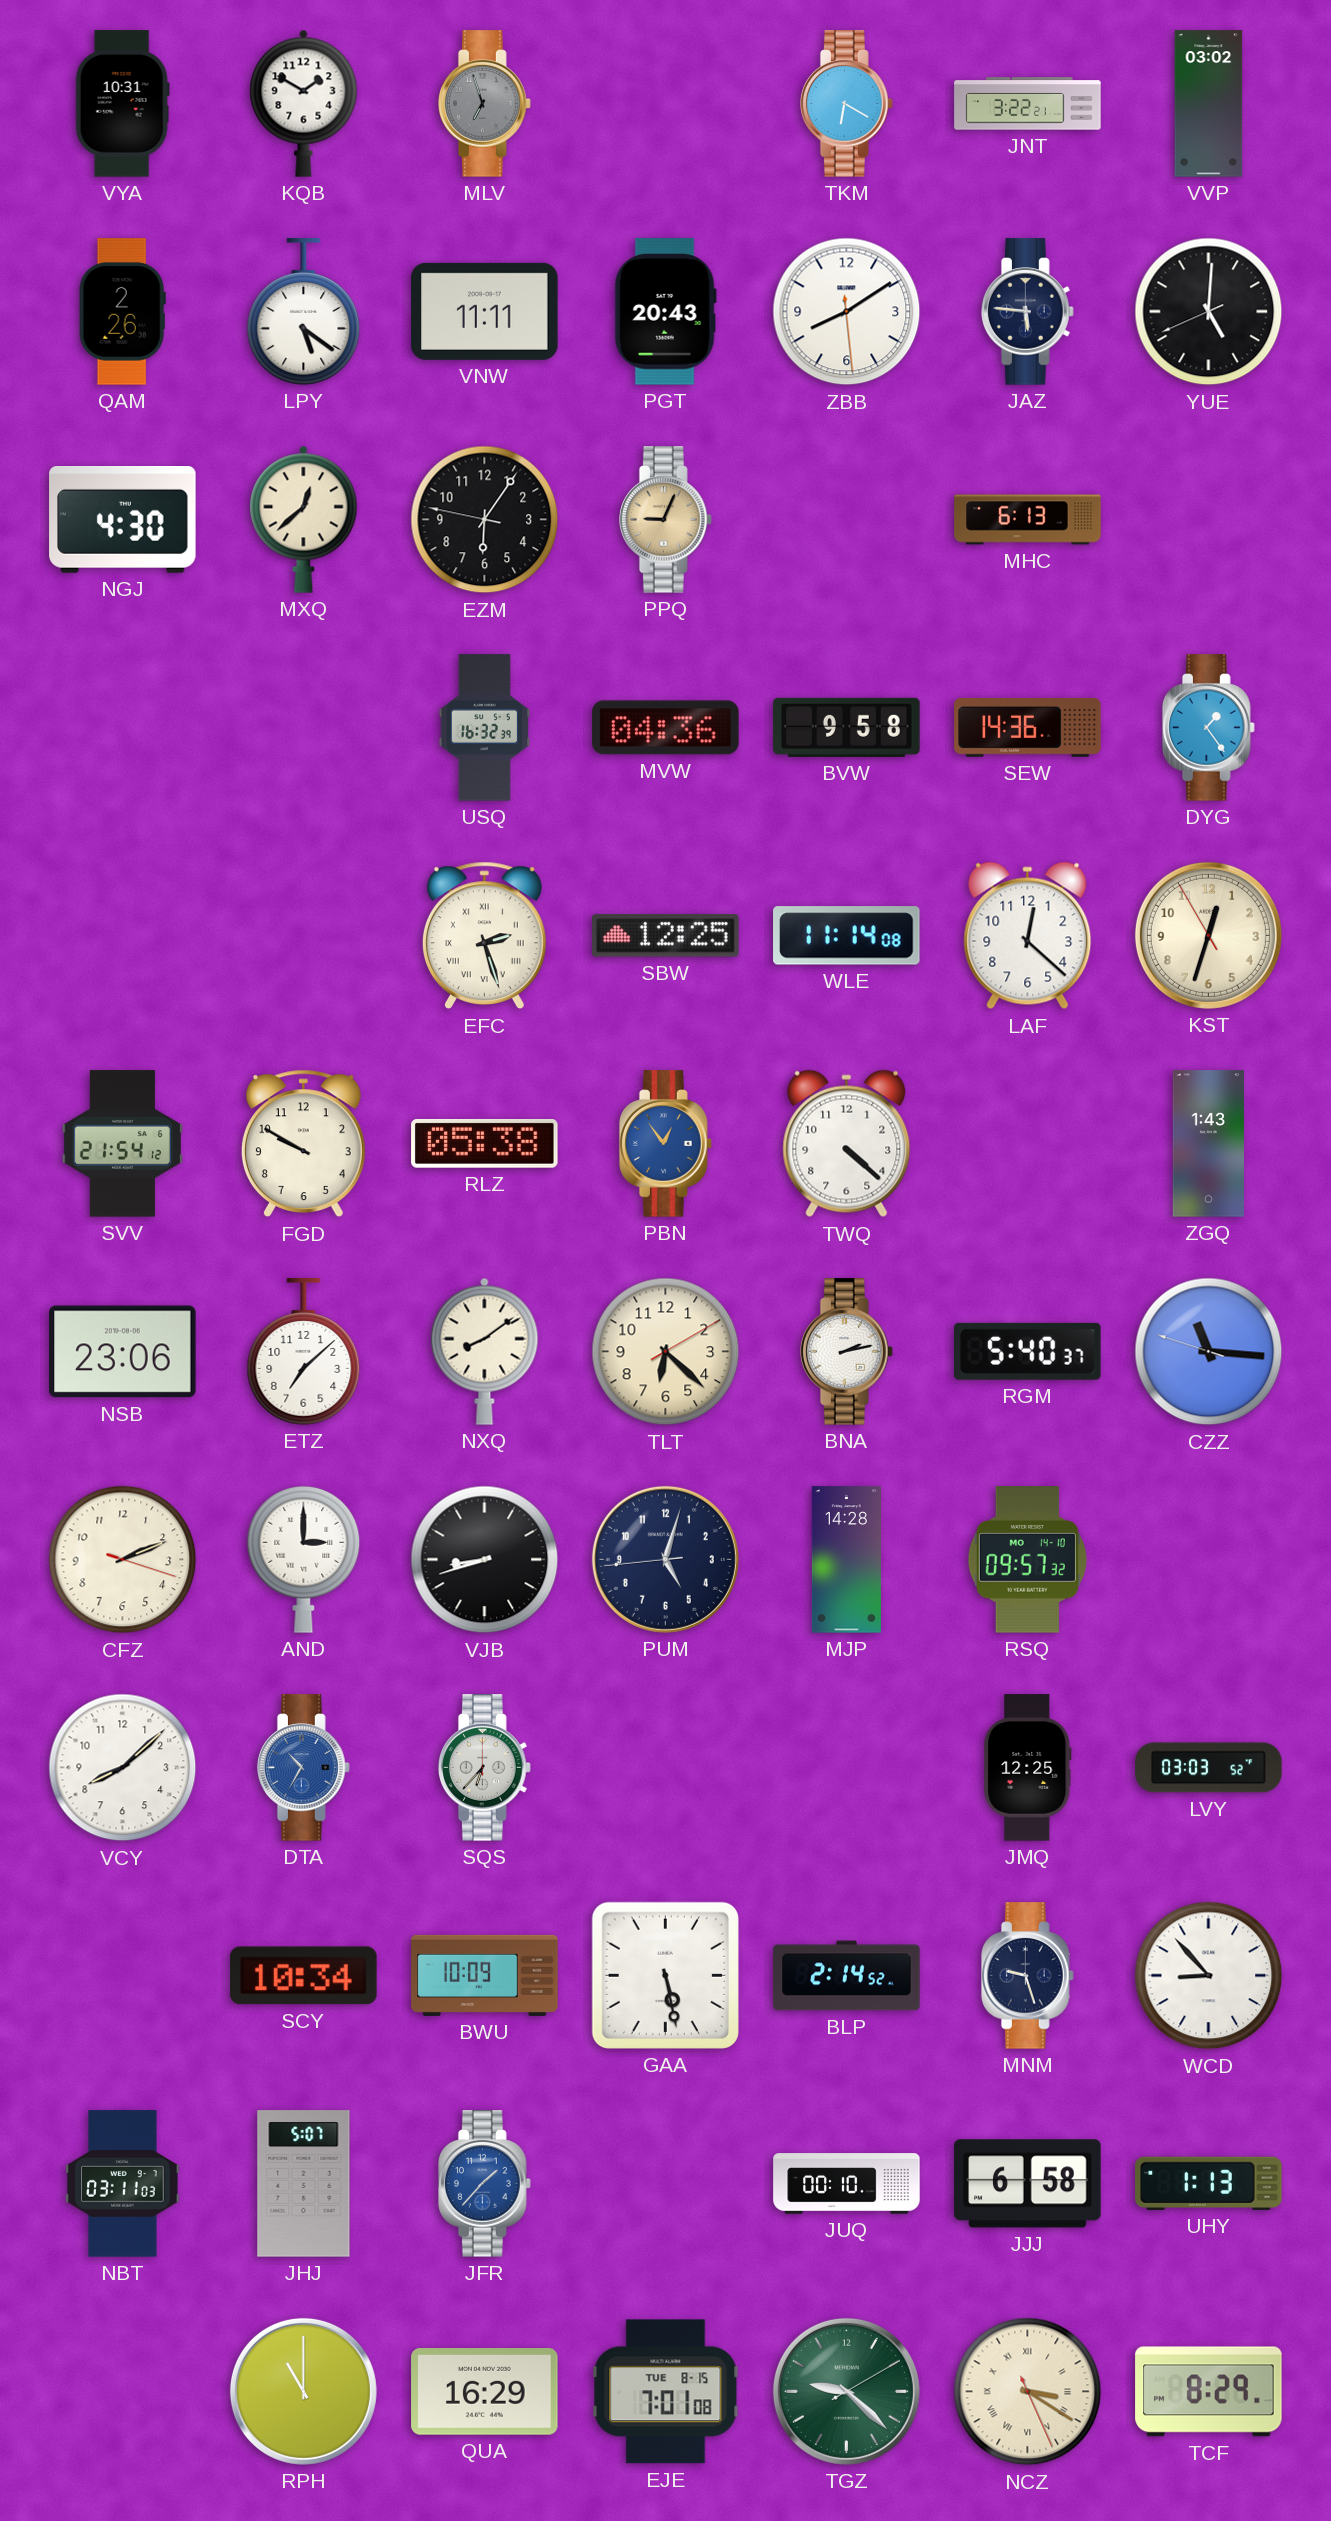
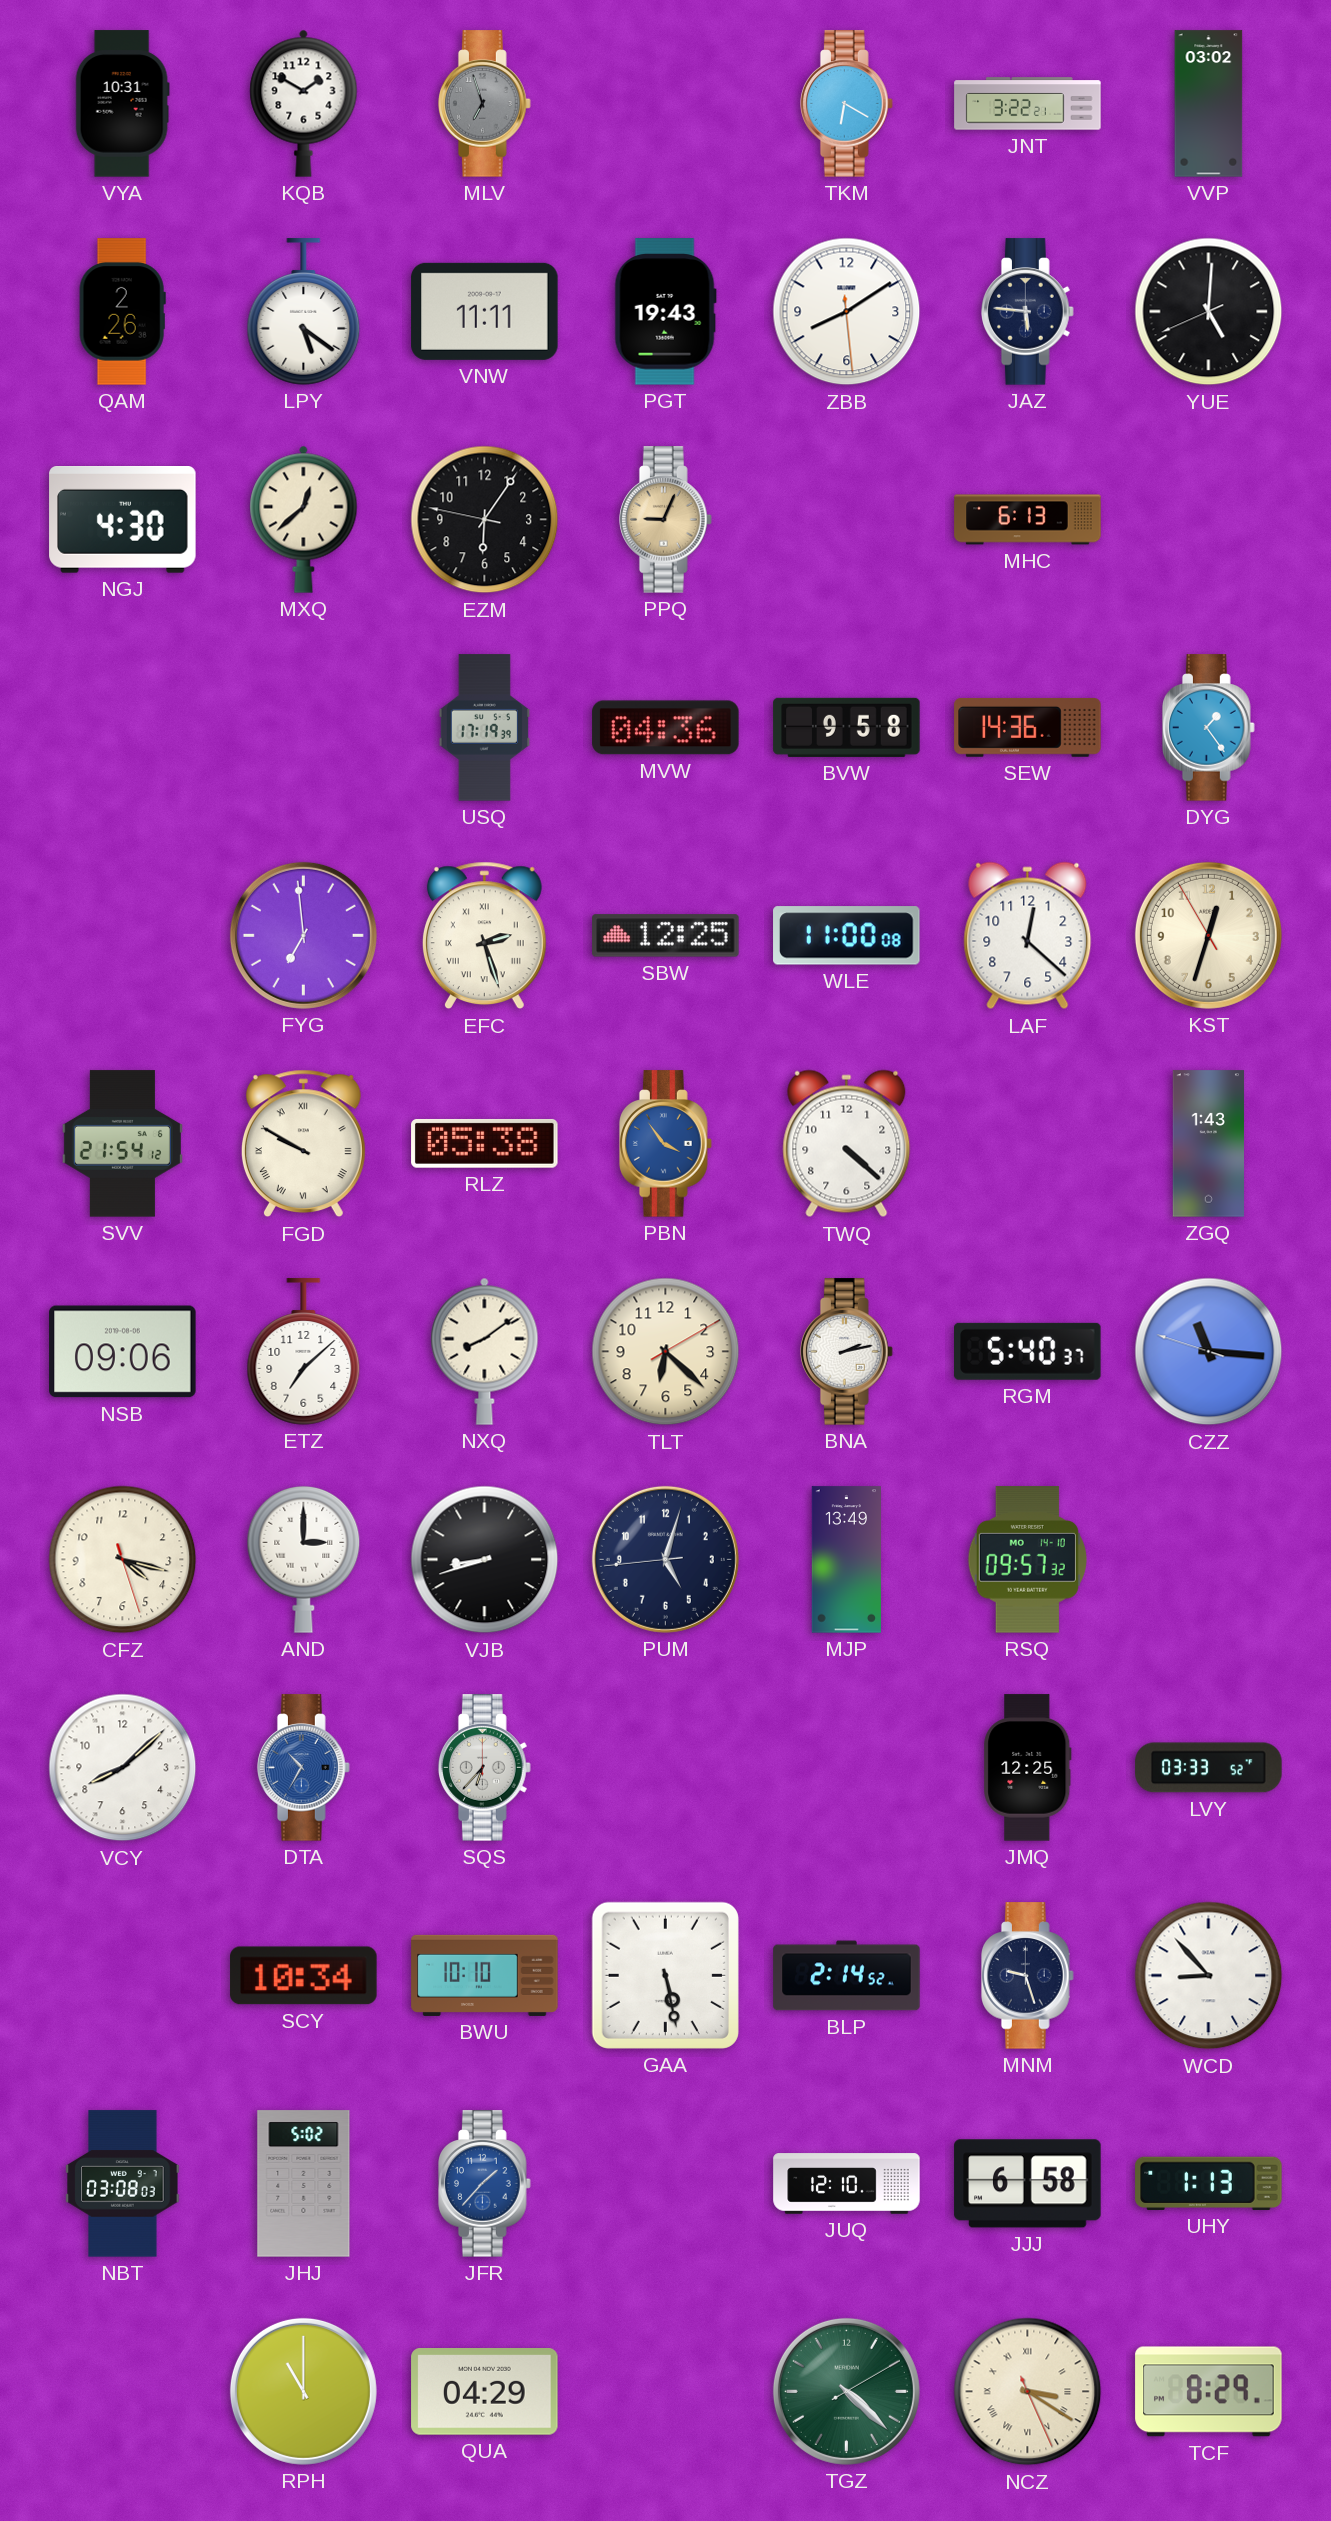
PGT: 20:43 -> 19:43 (665, 312)
USQ: 16:32 -> 17:19 (484, 728)
FYG: none -> 6:59 (303, 935)
WLE: 11:14 -> 11:00 (847, 936)
FGD numerals: Arabic -> Roman (303, 1144)
PBN: 12:54 -> 3:54 (666, 1144)
NSB: 23:06 -> 09:06 (123, 1352)
CFZ: 2:11 -> 4:17 (123, 1560)
MJP: 14:28 -> 13:49 (846, 1560)
LVY: 03:03 -> 03:33 (1209, 1768)
BWU: 10:09 -> 10:10 (485, 1975)
NBT: 03:11 -> 03:08 (123, 2184)
JHJ: 5:07 -> 5:02 (304, 2184)
JUQ: 00:10 -> 12:10 (847, 2184)
QUA: 16:29 -> 04:29 (485, 2392)
EJE: 7:01 -> none (666, 2392)
TGZ: 9:22 -> 4:22 (846, 2391)
